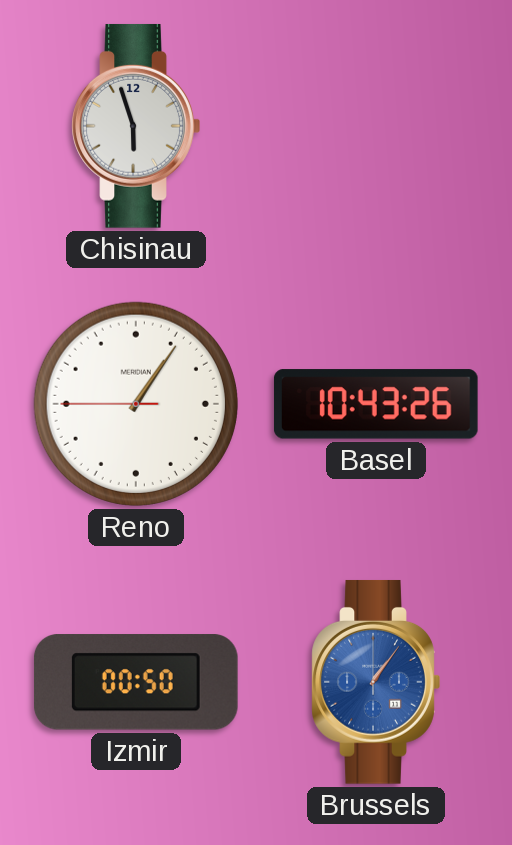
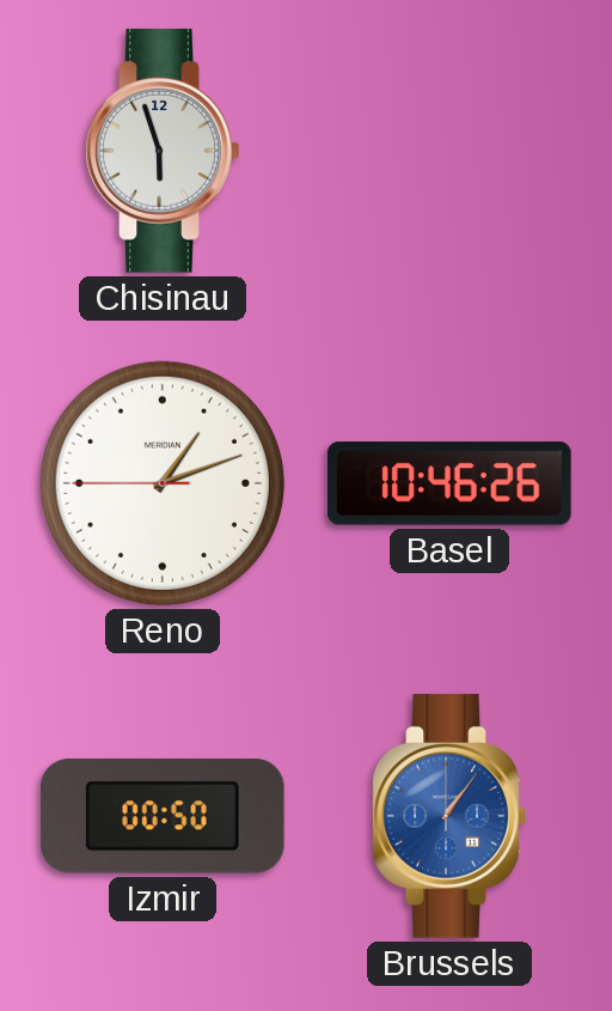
Reno: 1:05 -> 1:11 (163, 483)
Basel: 10:43 -> 10:46 (449, 483)
